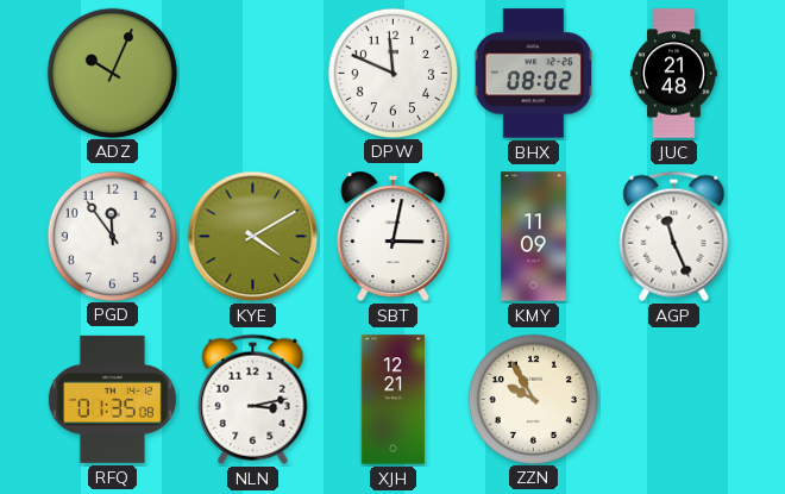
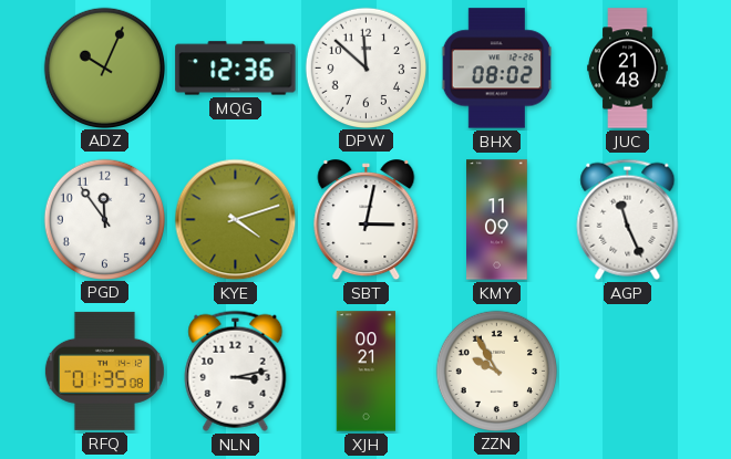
MQG: none -> 12:36 (236, 69)
DPW: 11:49 -> 11:52 (365, 67)
KYE: 4:10 -> 4:12 (236, 220)
XJH: 12:21 -> 00:21 (367, 372)
